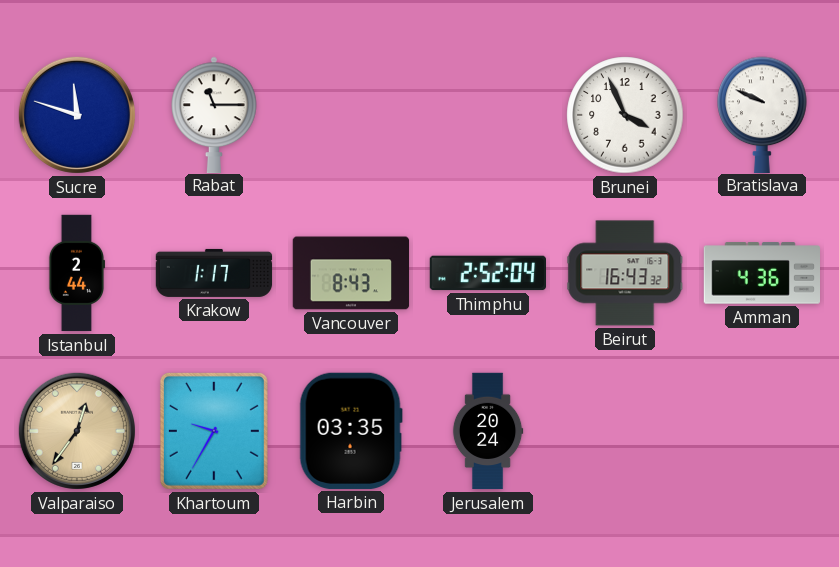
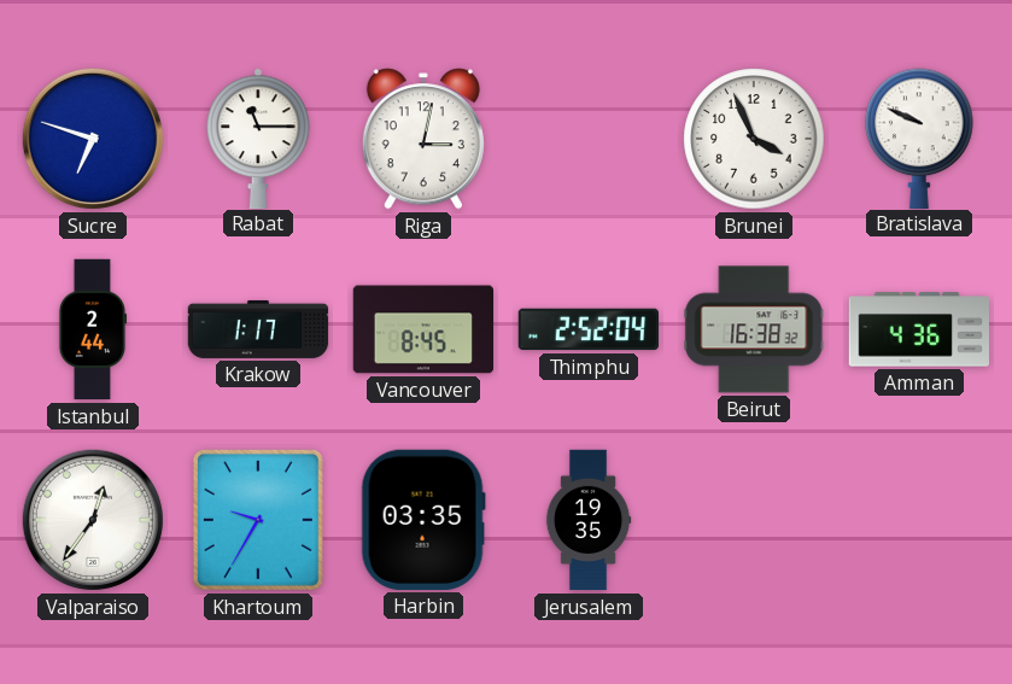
Sucre: 11:48 -> 6:48 (93, 139)
Riga: none -> 3:02 (423, 139)
Vancouver: 8:43 -> 8:45 (423, 329)
Beirut: 16:43 -> 16:38 (754, 329)
Valparaiso dial: champagne -> white (93, 520)
Jerusalem: 20:24 -> 19:35 (589, 520)
